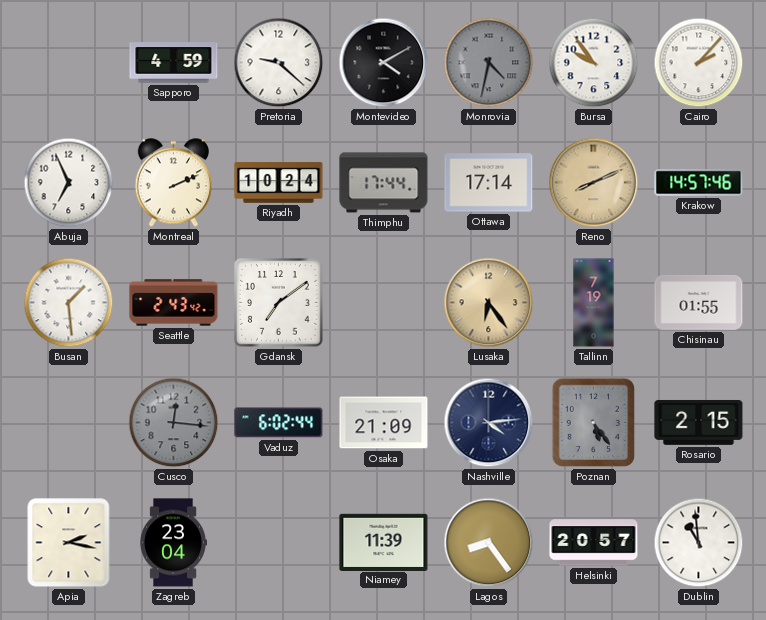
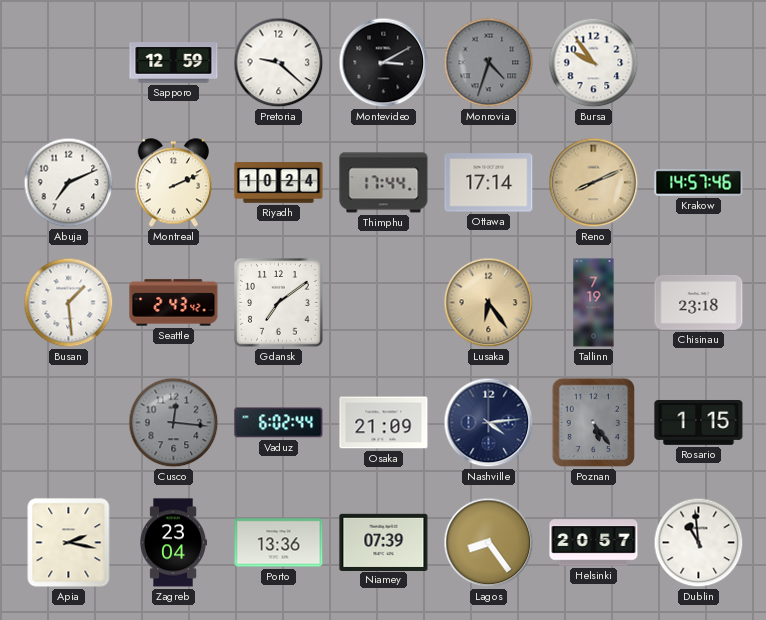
Sapporo: 4:59 -> 12:59 (174, 63)
Montevideo: 4:10 -> 3:10 (384, 63)
Monrovia: 4:32 -> 4:33 (489, 63)
Cairo: 2:07 -> none (699, 63)
Abuja: 6:56 -> 7:11 (69, 183)
Chisinau: 01:55 -> 23:18 (699, 302)
Rosario: 2:15 -> 1:15 (699, 422)
Porto: none -> 13:36 (279, 543)
Niamey: 11:39 -> 07:39 (384, 542)
